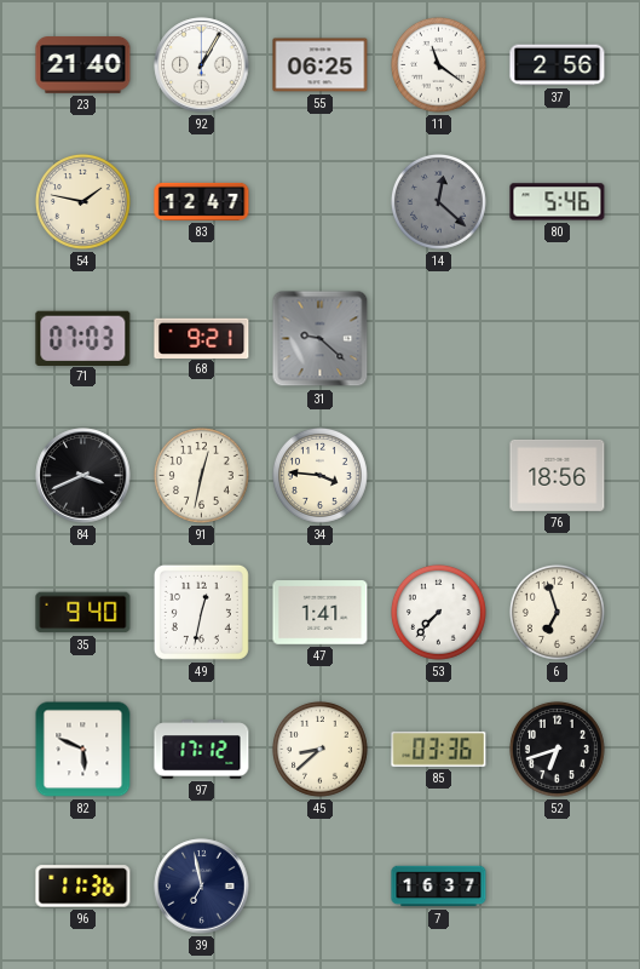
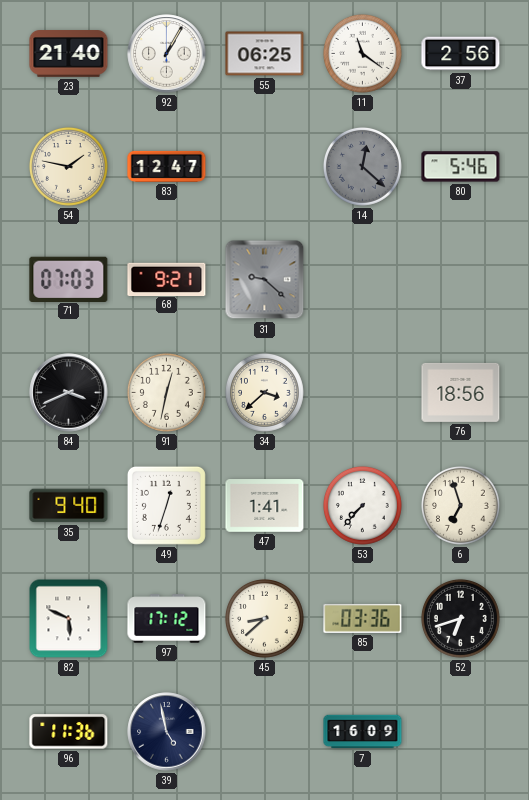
34: 3:46 -> 3:38 (264, 392)
49: 12:32 -> 12:33 (166, 505)
39: 6:58 -> 4:58 (167, 732)
7: 16:37 -> 16:09 (363, 732)
